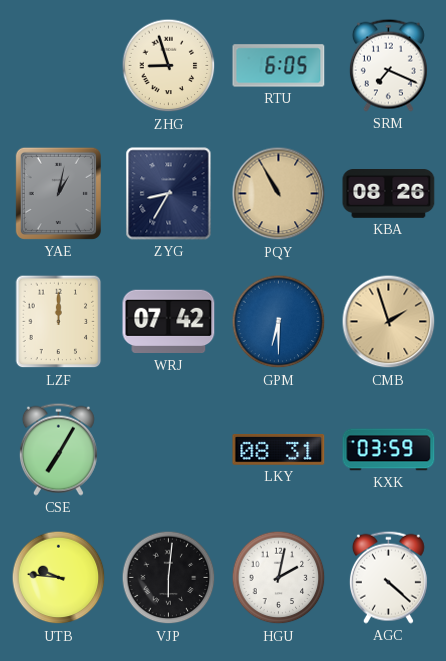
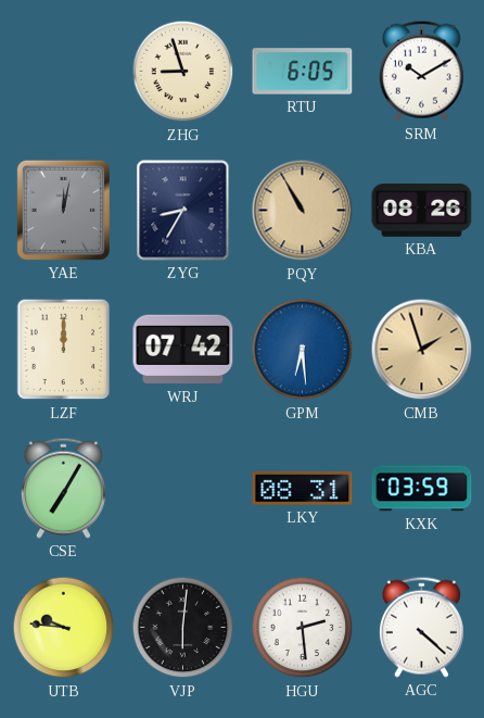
SRM: 7:19 -> 10:10 (421, 71)
YAE: 1:02 -> 12:02 (63, 210)
GPM: 6:30 -> 6:29 (303, 350)
HGU: 2:02 -> 2:29 (303, 628)
